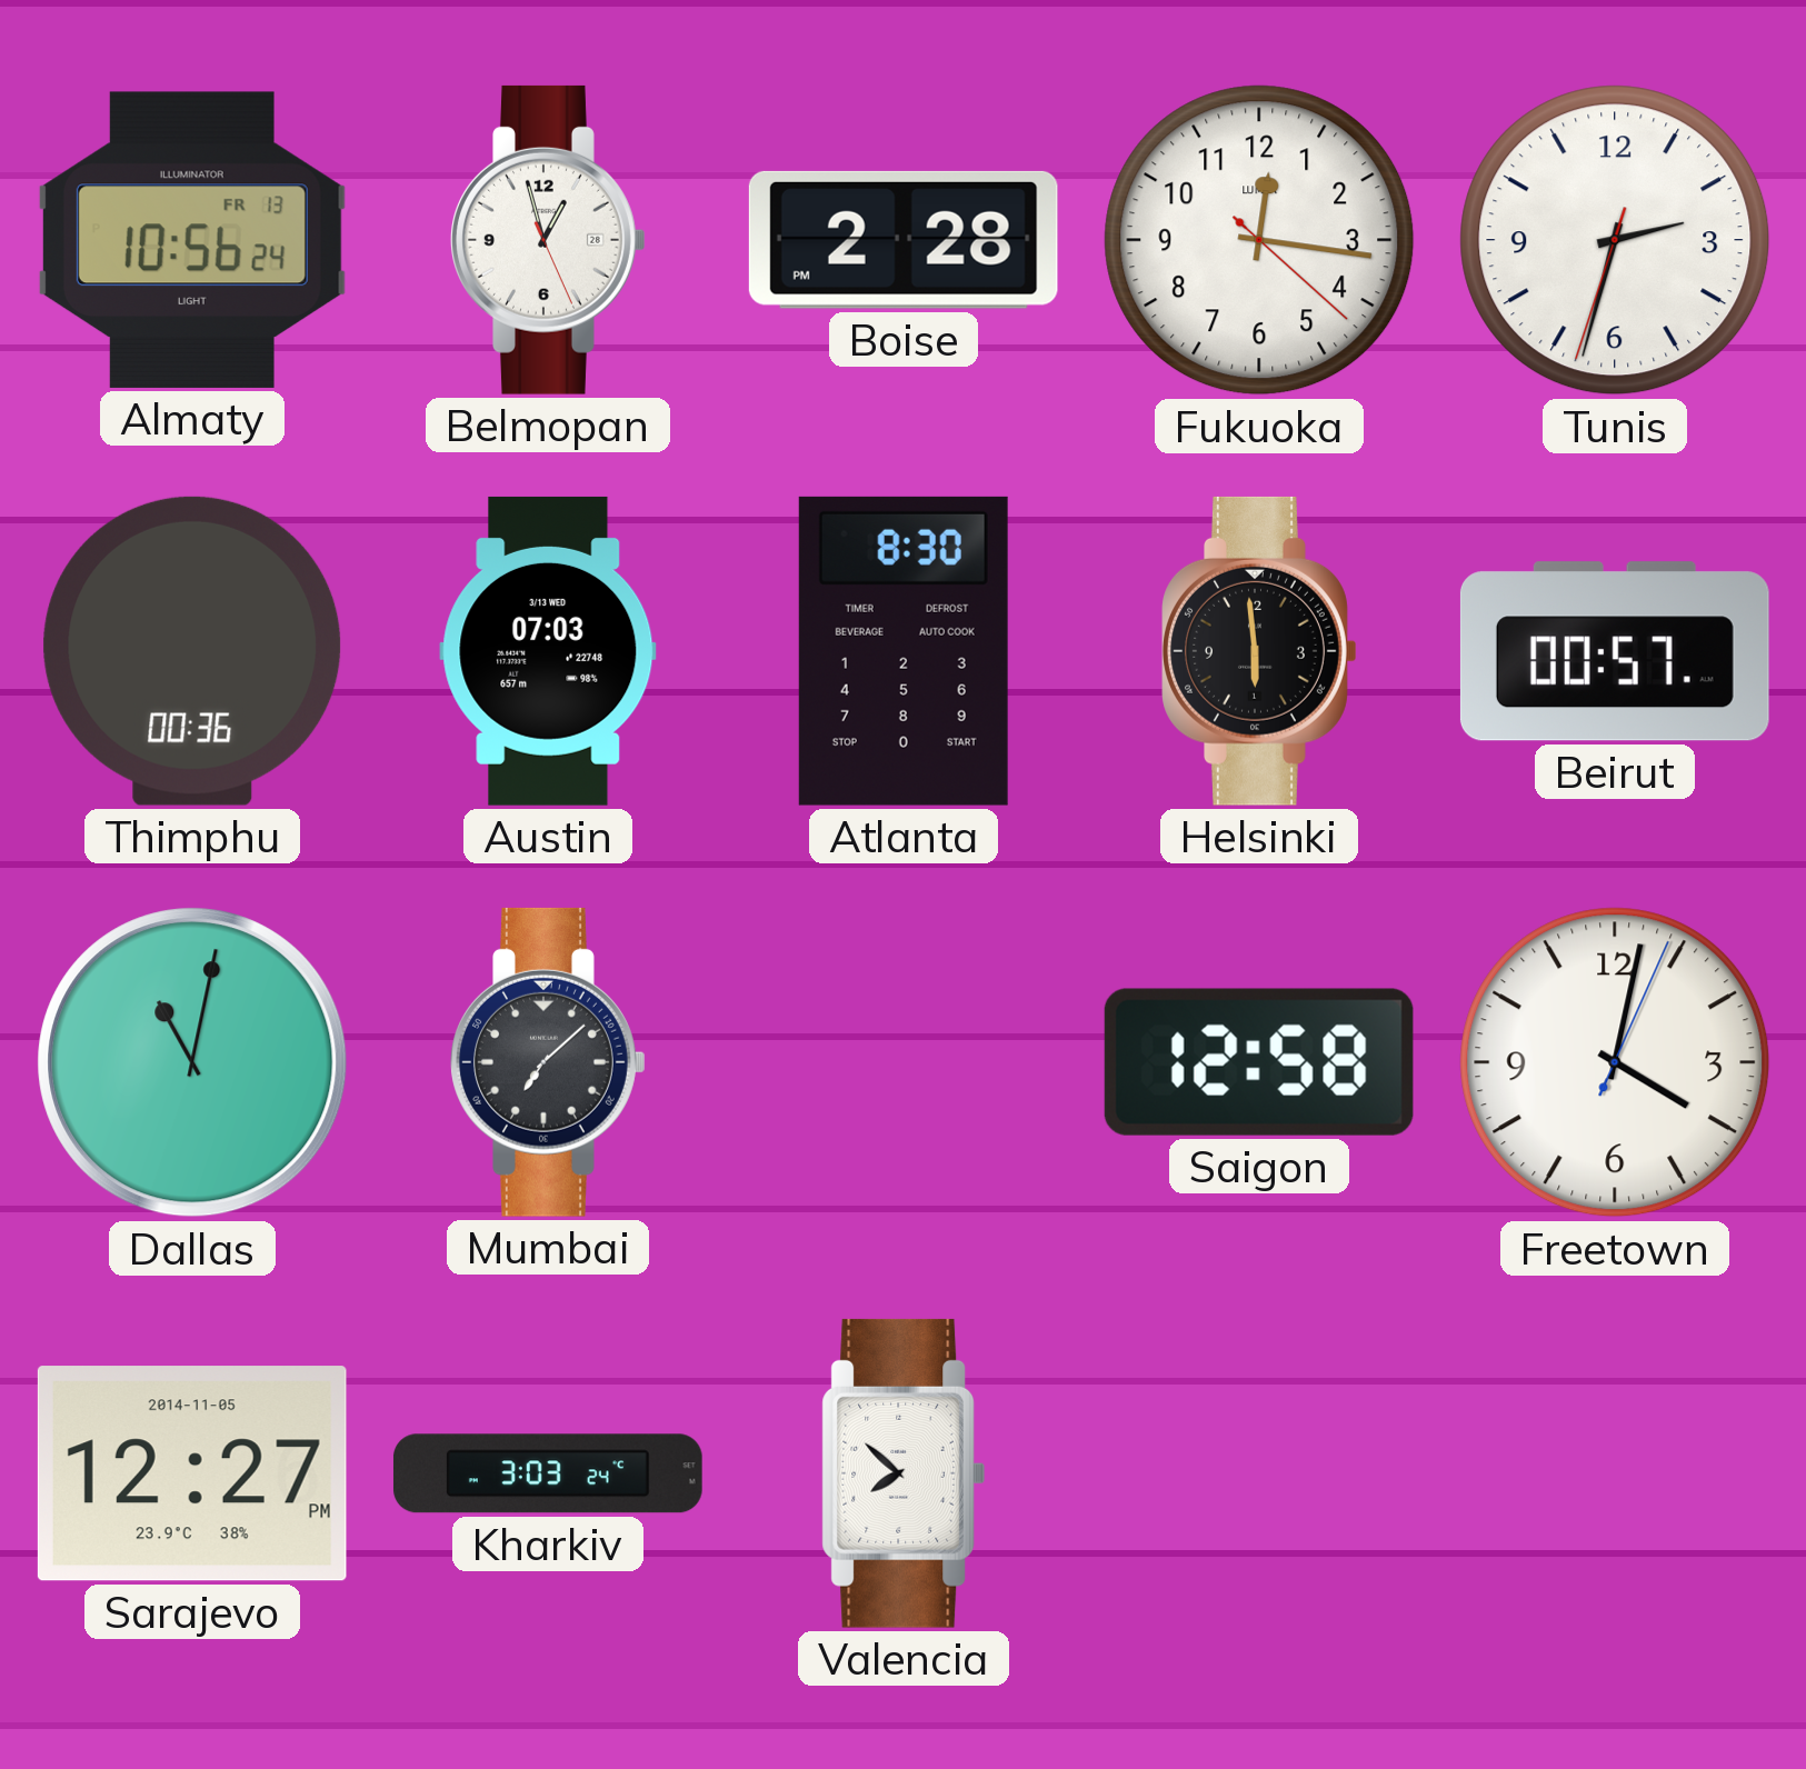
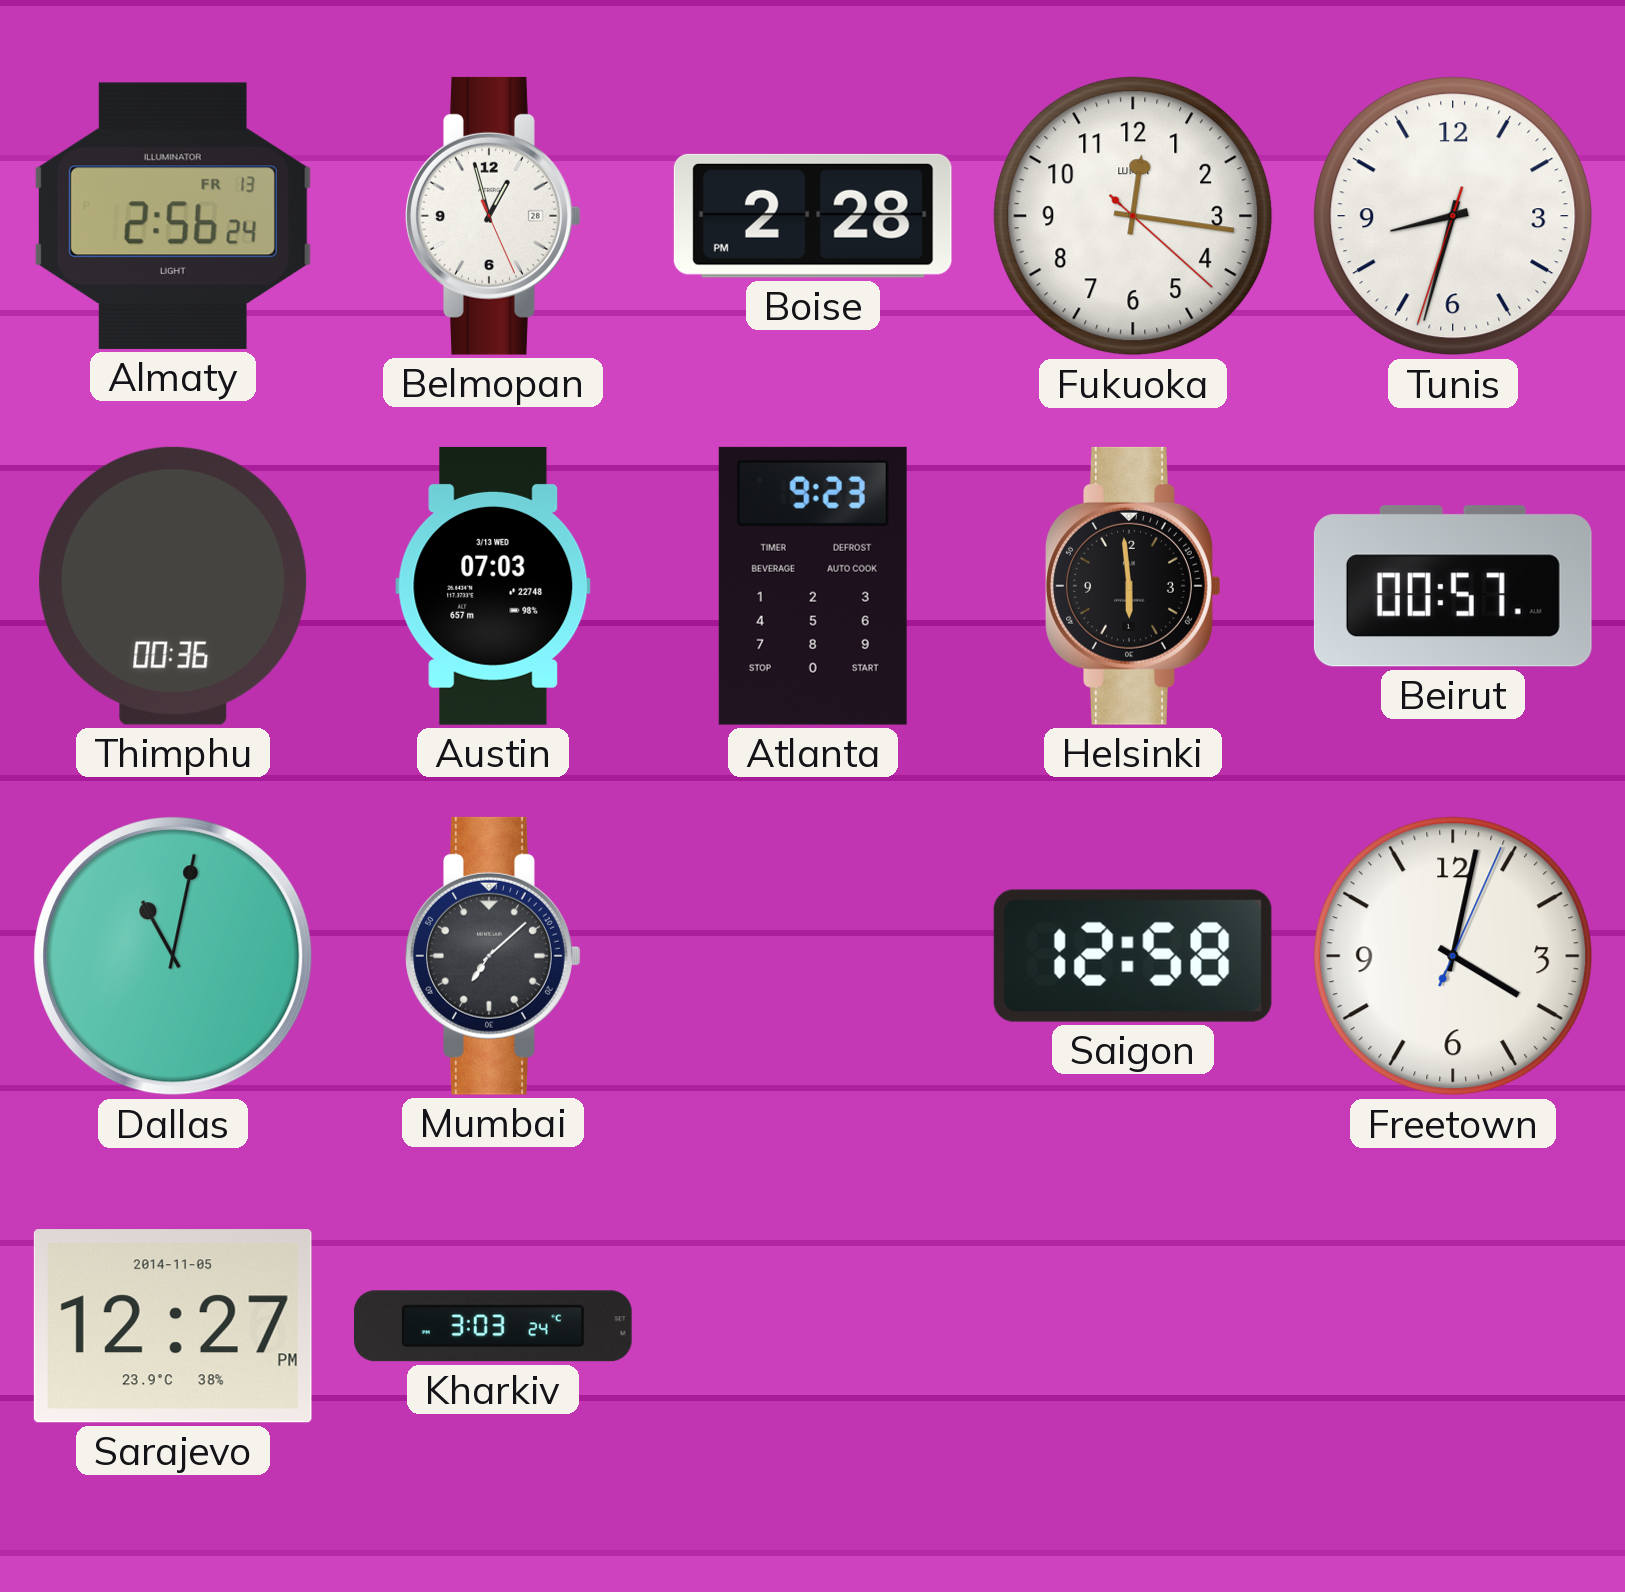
Almaty: 10:56 -> 2:56 (173, 216)
Tunis: 2:32 -> 8:32 (1453, 216)
Atlanta: 8:30 -> 9:23 (813, 586)
Valencia: 7:52 -> none (904, 1473)
